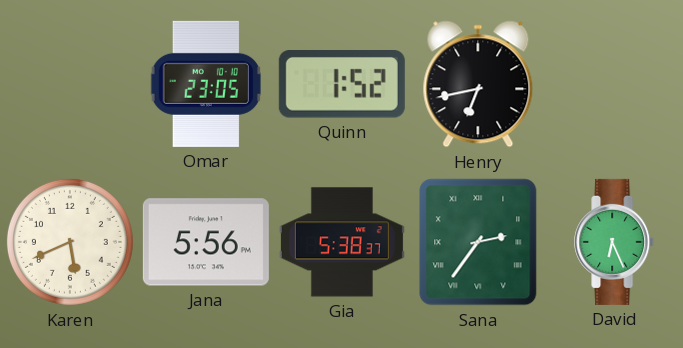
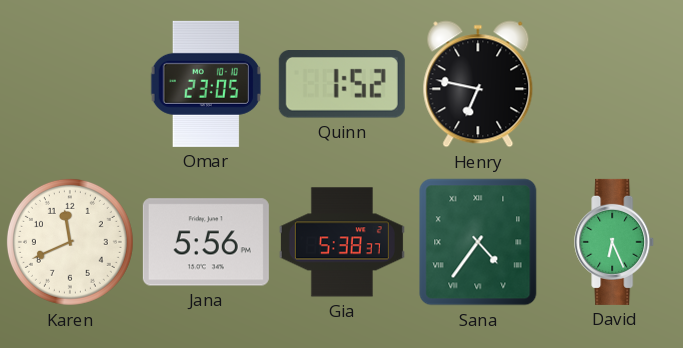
Henry: 6:43 -> 6:47 (478, 84)
Karen: 5:41 -> 11:41 (70, 242)
Sana: 2:36 -> 4:36 (478, 242)
